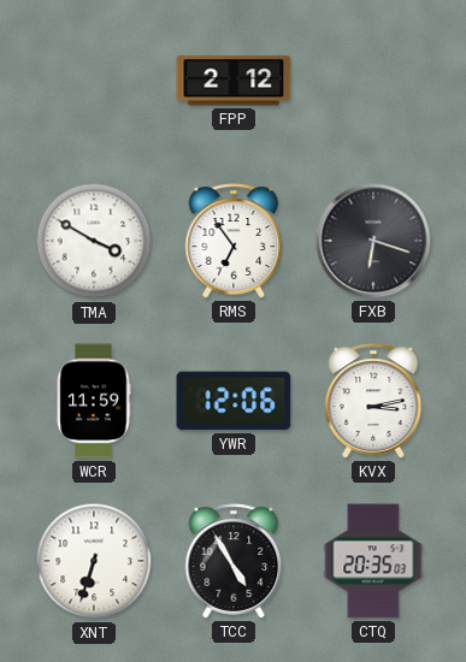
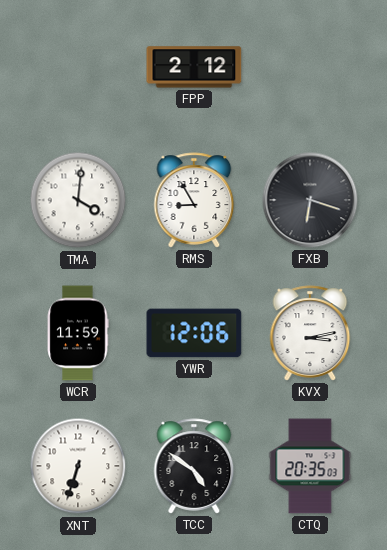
TMA: 3:50 -> 4:01 (78, 200)
RMS: 6:54 -> 8:55 (194, 200)
TCC: 4:55 -> 4:51 (194, 466)
